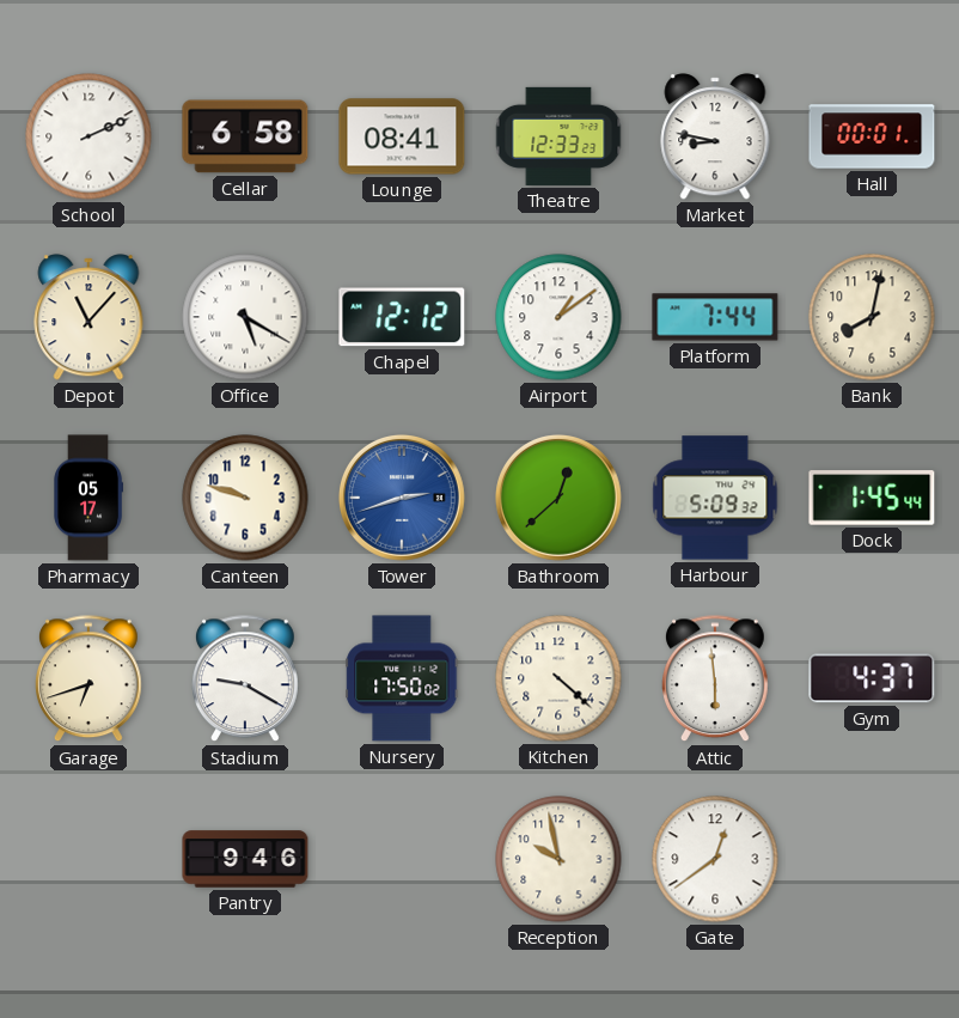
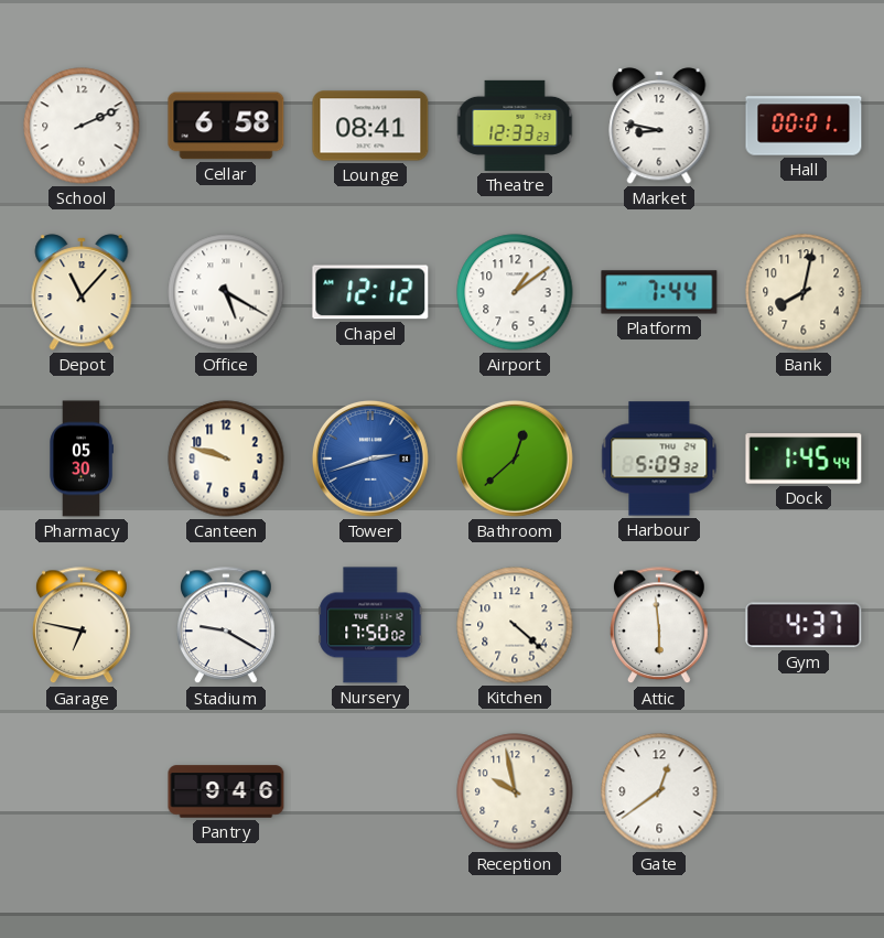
Pharmacy: 05:17 -> 05:30 (80, 459)
Garage: 6:42 -> 6:47 (83, 626)
